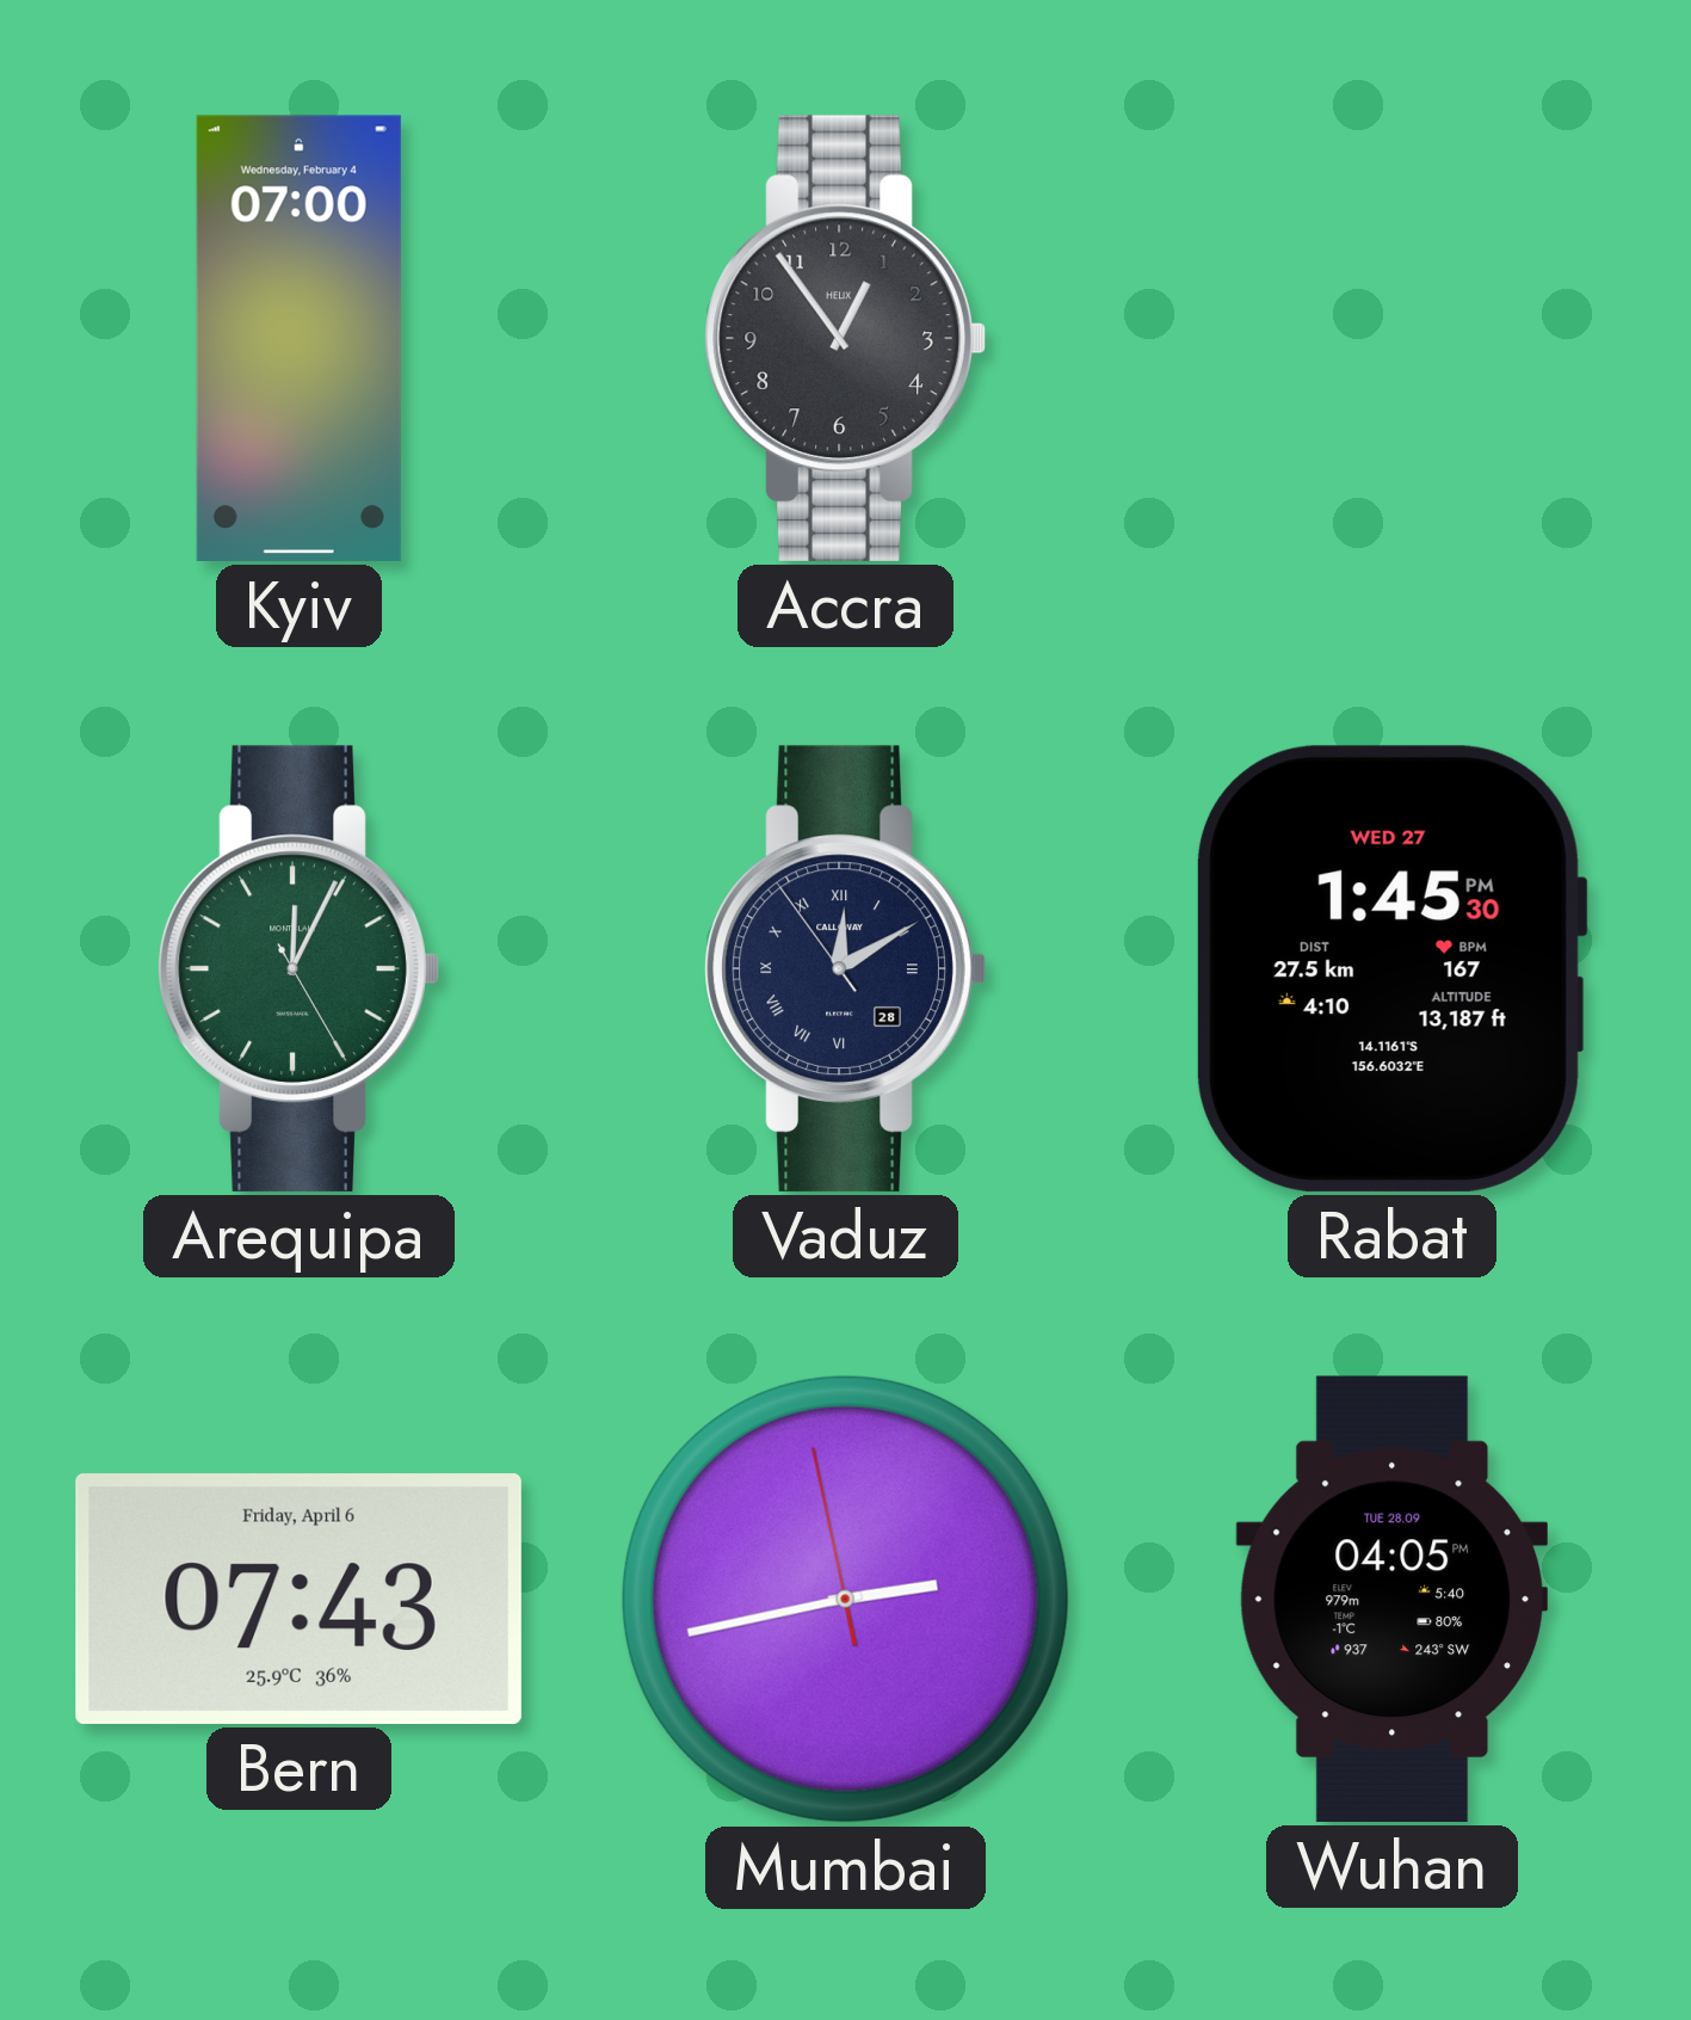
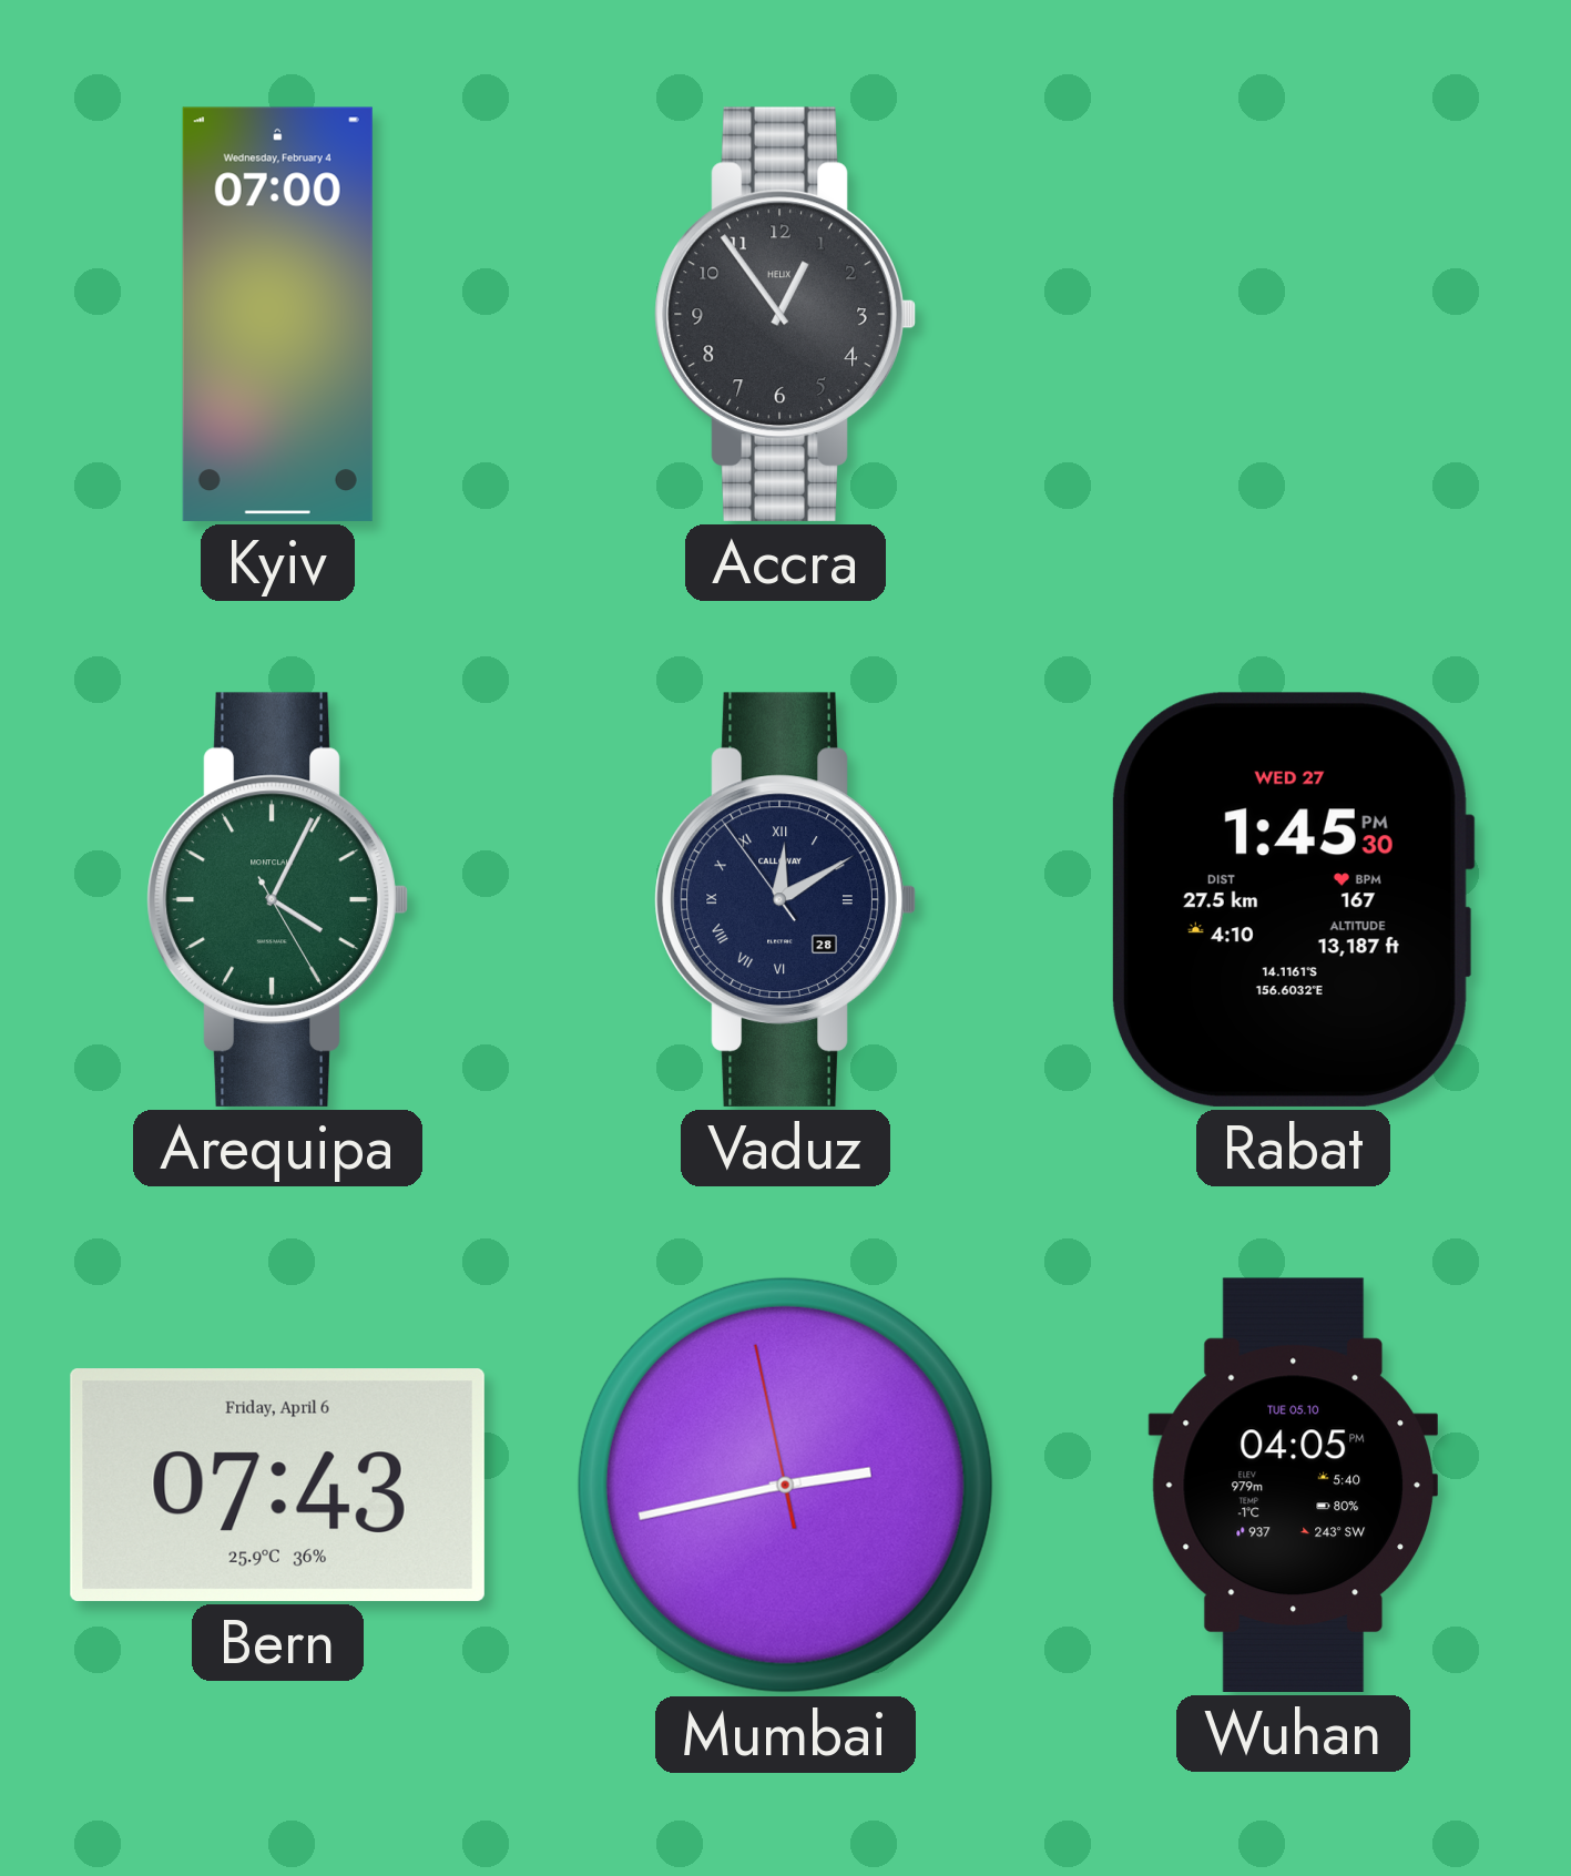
Arequipa: 12:04 -> 4:04 (277, 899)
Wuhan date: TUE 28.09 -> TUE 05.10 (1293, 1485)
